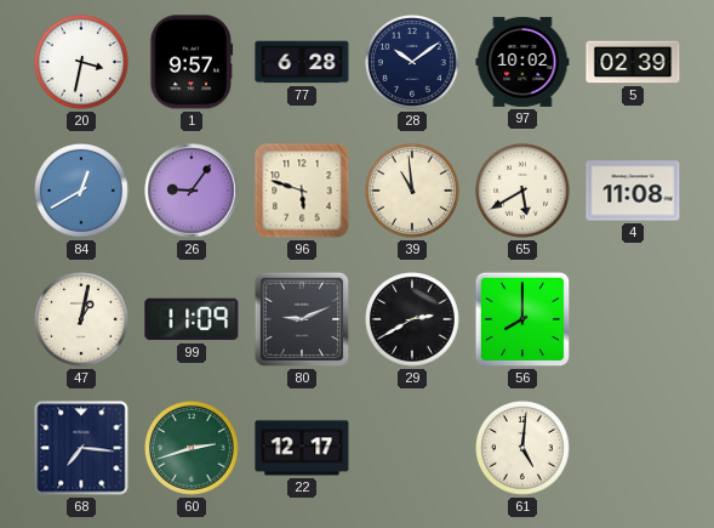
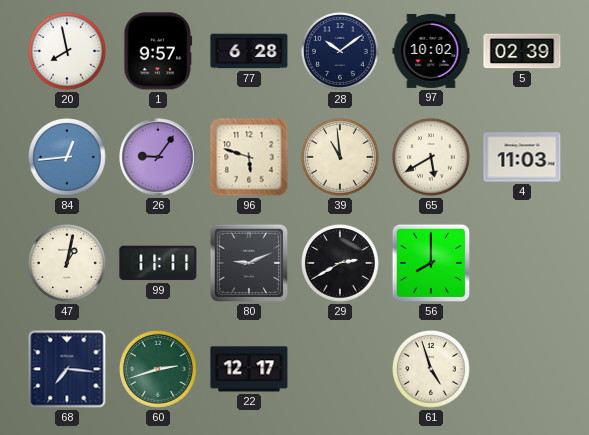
20: 3:32 -> 7:58 (68, 52)
84: 12:40 -> 12:44 (68, 158)
4: 11:08 -> 11:03 (522, 157)
99: 11:09 -> 11:11 (158, 263)
61: 5:01 -> 4:57 (432, 370)
